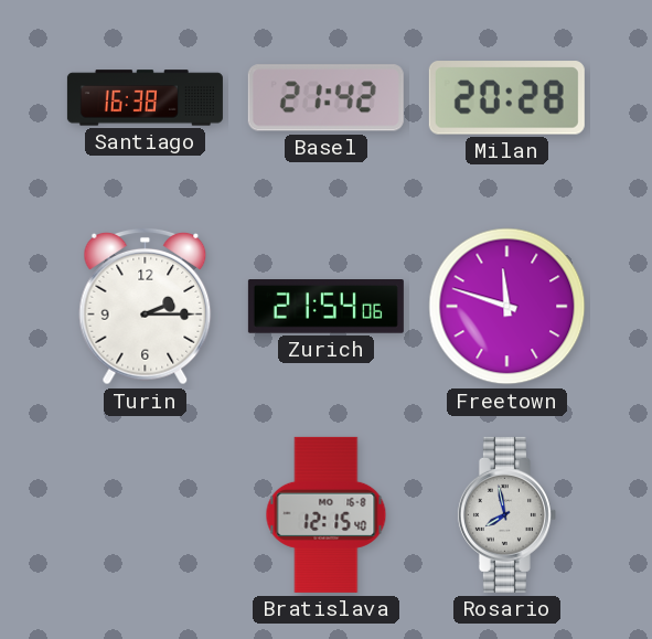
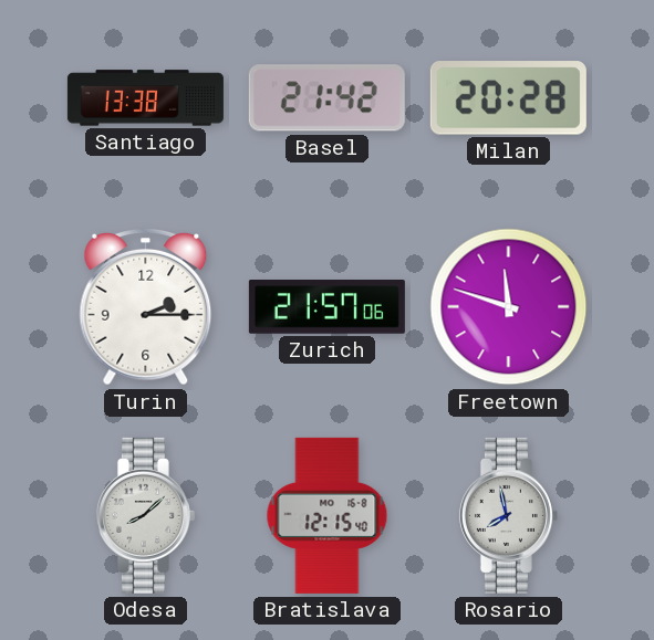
Santiago: 16:38 -> 13:38 (145, 98)
Zurich: 21:54 -> 21:57 (326, 307)
Odesa: none -> 8:08 (145, 515)
